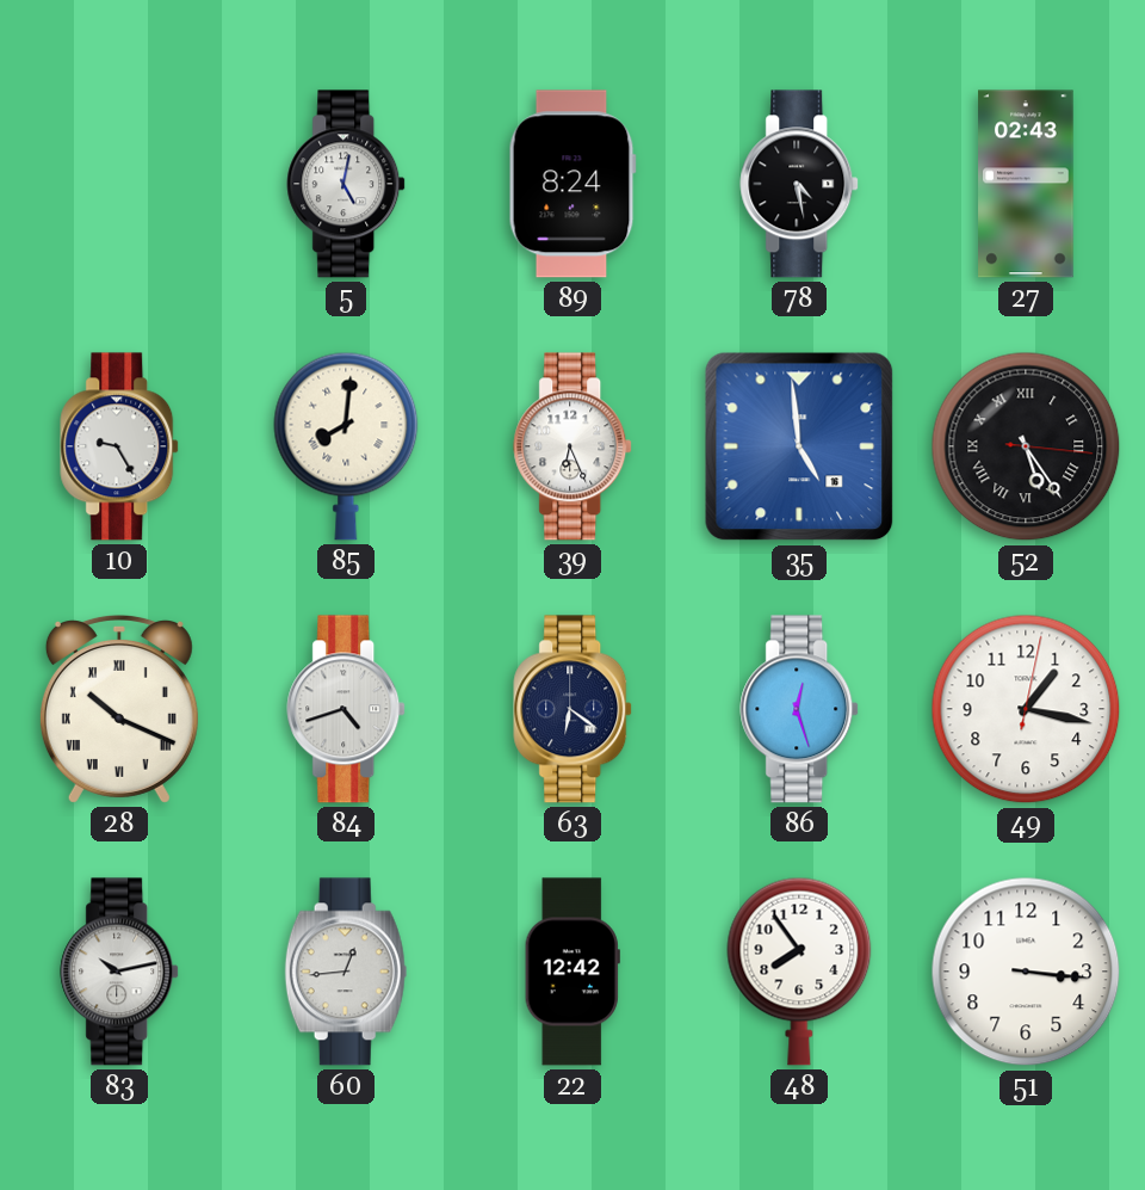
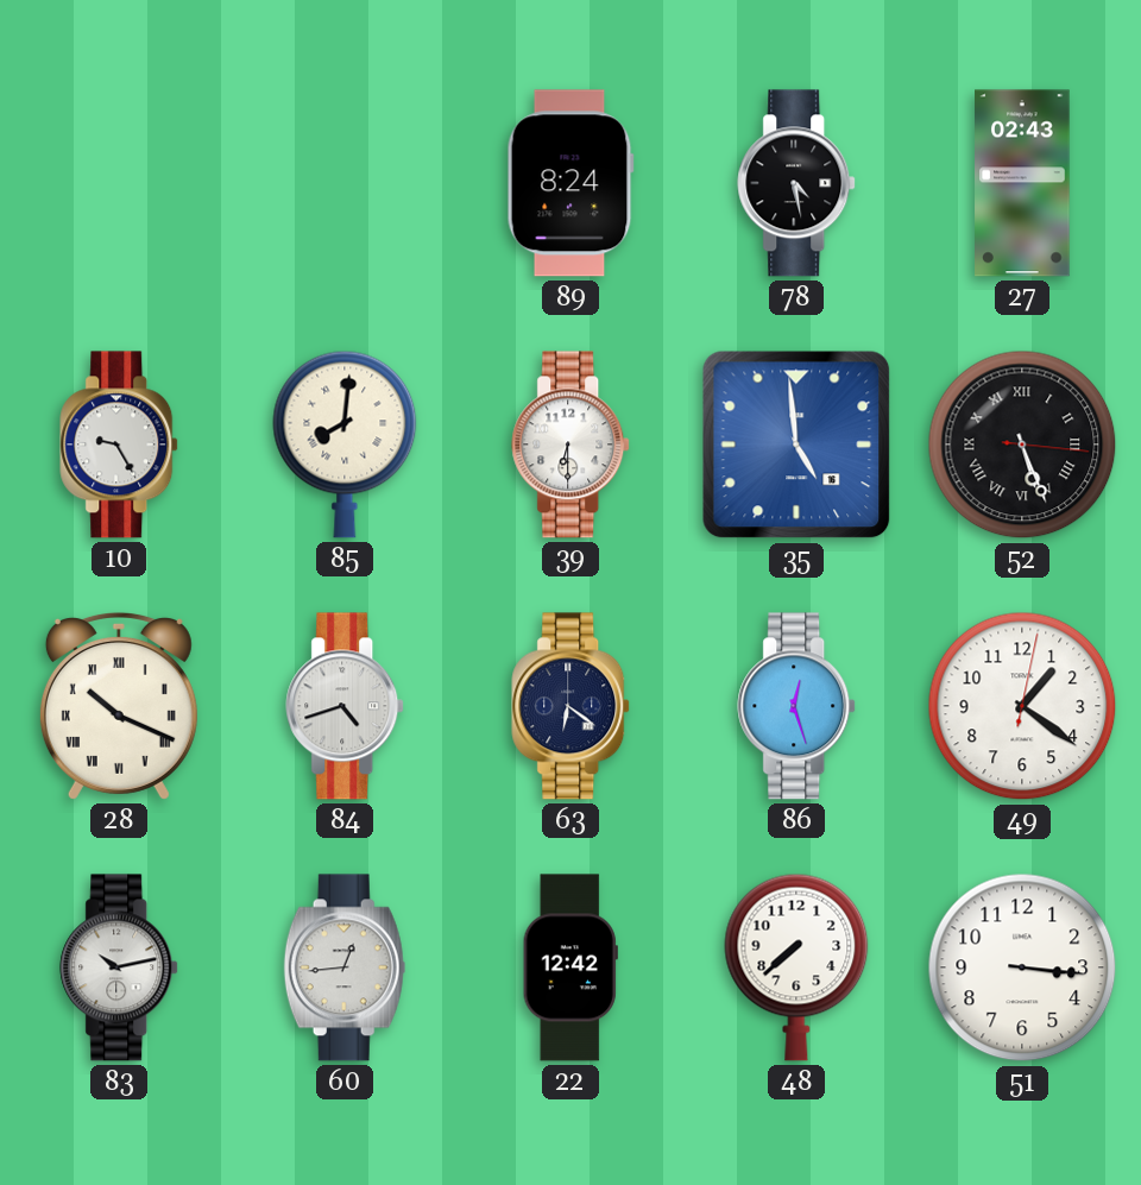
5: 5:02 -> none (347, 184)
39: 6:26 -> 6:30 (572, 445)
52: 5:24 -> 5:26 (1022, 445)
49: 1:17 -> 1:21 (1022, 706)
48: 7:54 -> 7:38 (796, 967)
